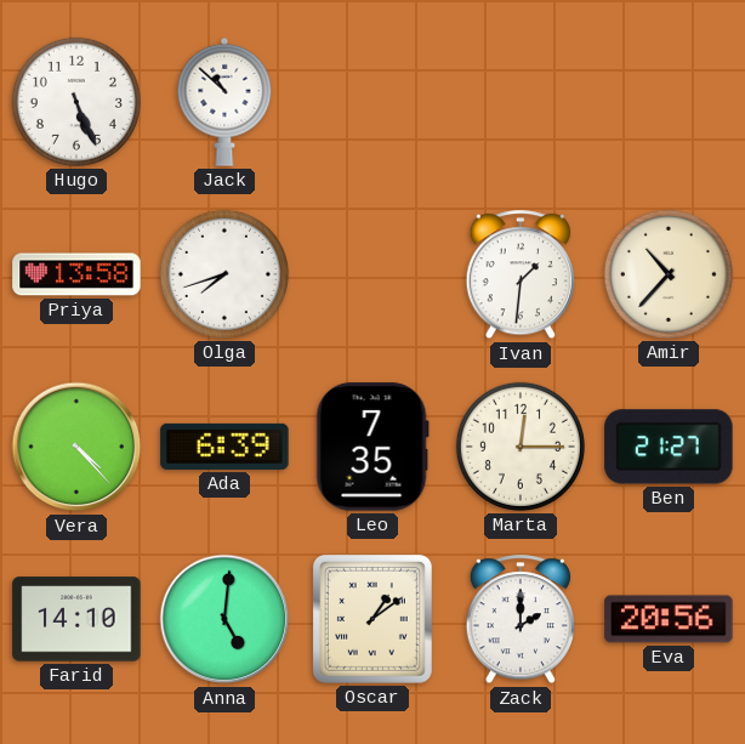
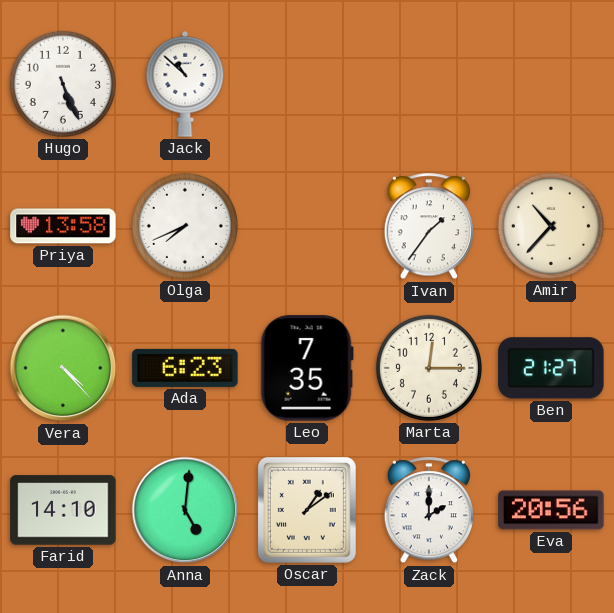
Olga: 7:42 -> 7:41 (185, 226)
Ivan: 1:31 -> 1:36 (428, 227)
Ada: 6:39 -> 6:23 (185, 368)
